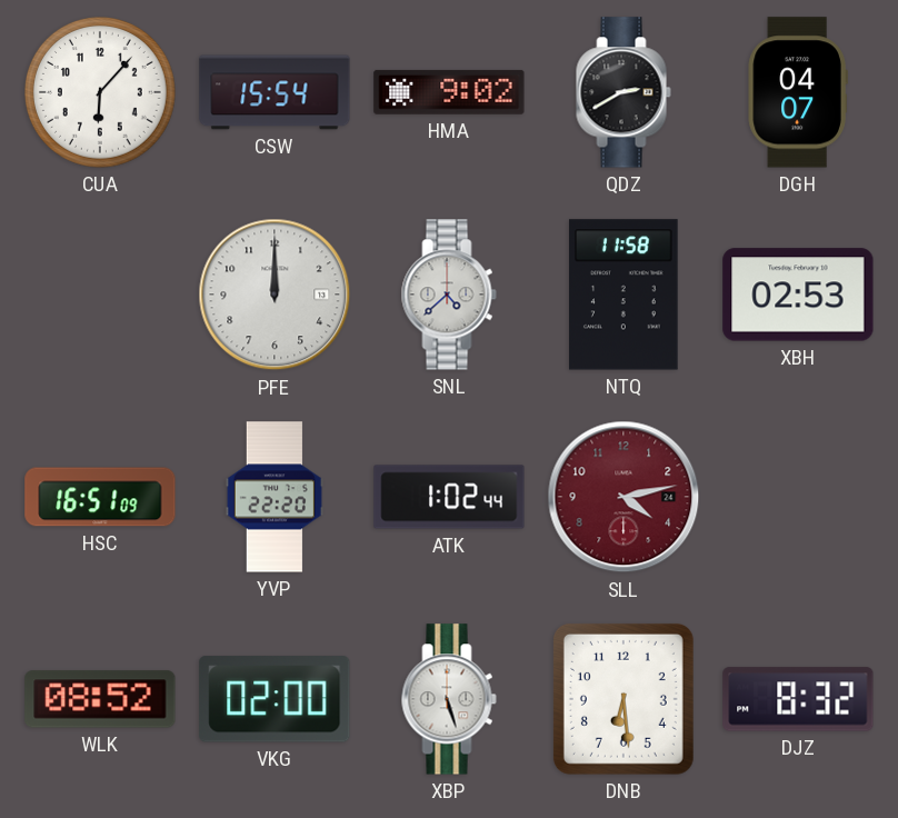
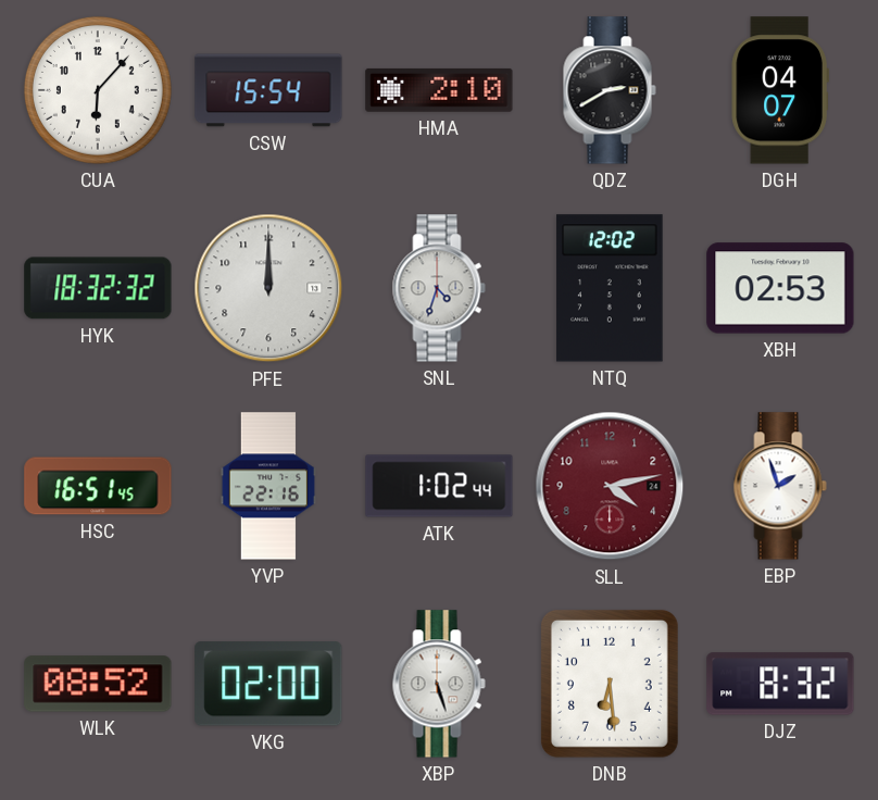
HMA: 9:02 -> 2:10 (439, 90)
HYK: none -> 18:32 (98, 288)
SNL: 4:38 -> 4:33 (439, 288)
NTQ: 11:58 -> 12:02 (610, 288)
HSC: 16:51:09 -> 16:51:45 (98, 486)
YVP: 22:20 -> 22:16 (268, 486)
EBP: none -> 1:57 (780, 486)
